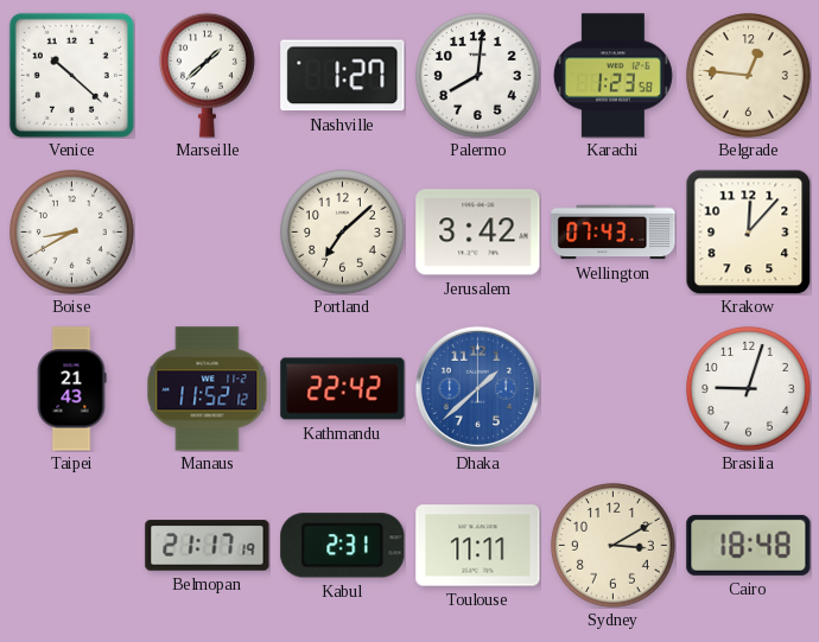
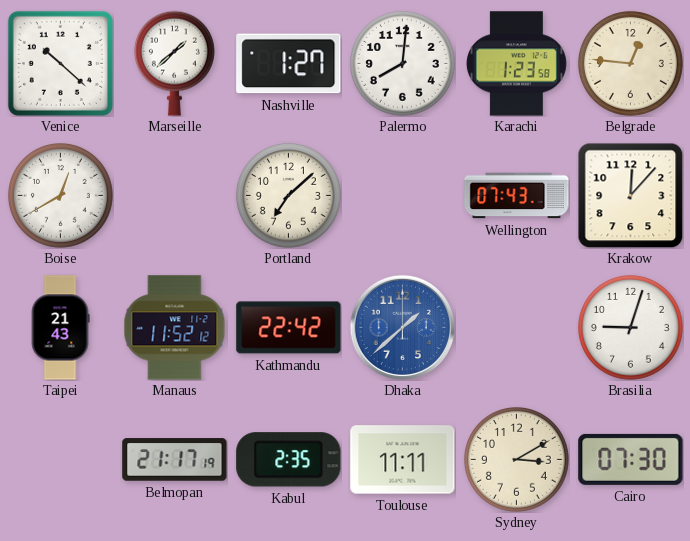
Boise: 8:40 -> 12:40 (61, 196)
Jerusalem: 3:42 -> none (478, 233)
Kabul: 2:31 -> 2:35 (289, 460)
Cairo: 18:48 -> 07:30 (631, 459)
